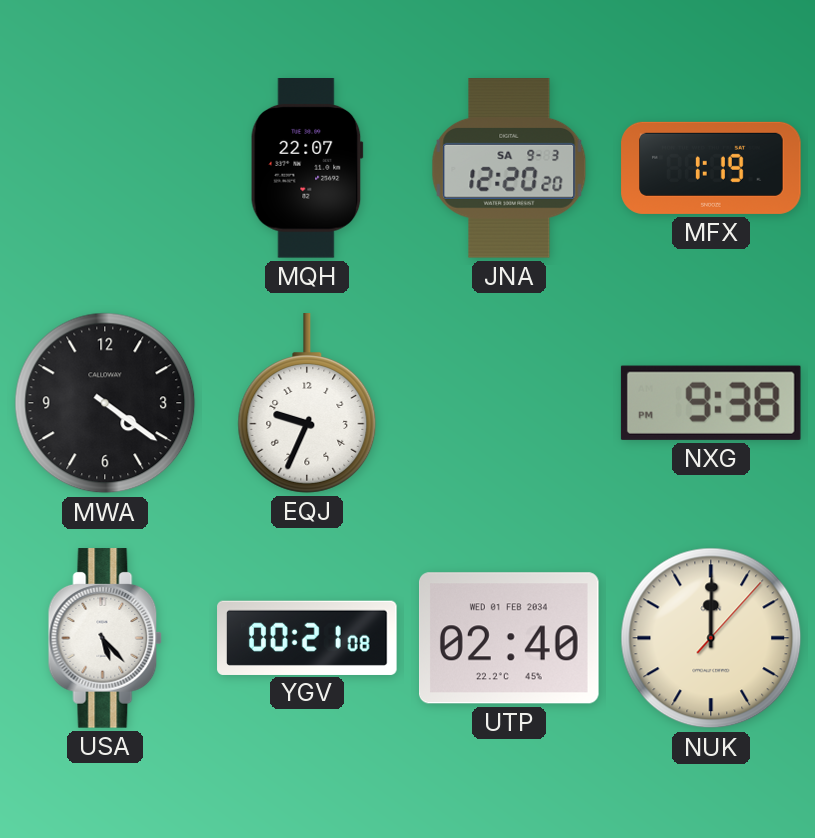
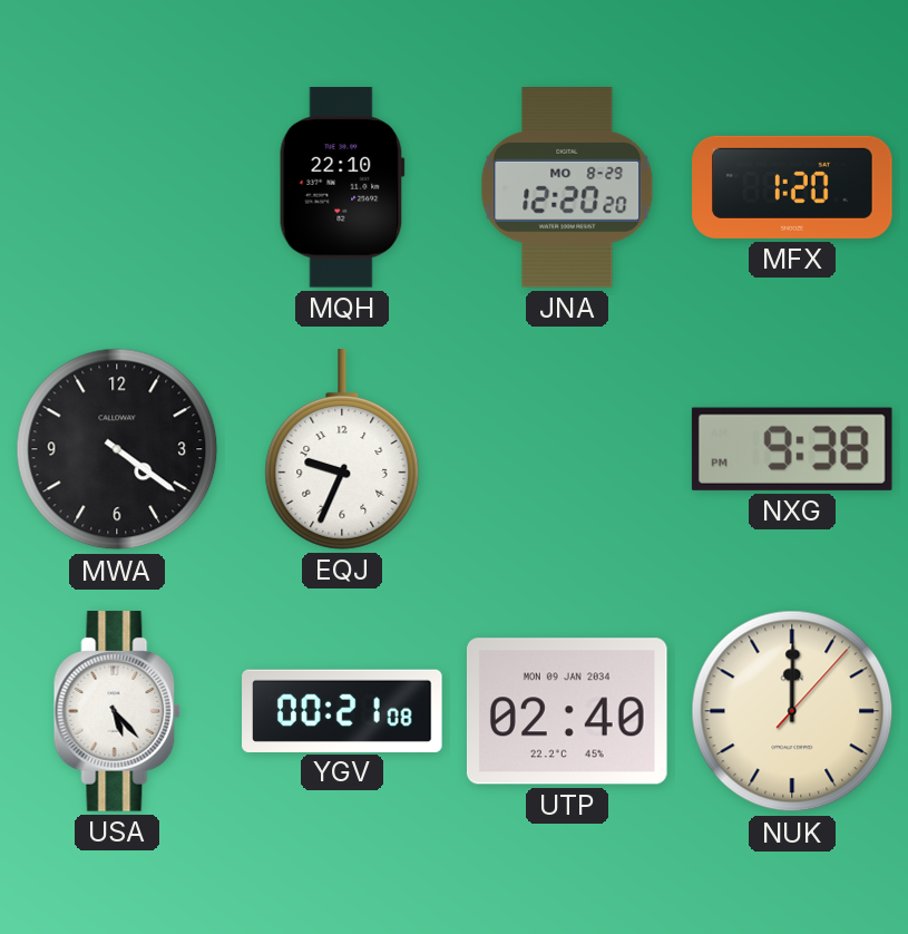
MQH: 22:07 -> 22:10 (342, 187)
JNA date: SA 9-3 -> MO 8-29 (567, 187)
MFX: 1:19 -> 1:20 (792, 187)
UTP date: WED 01 FEB 2034 -> MON 09 JAN 2034 (568, 711)
